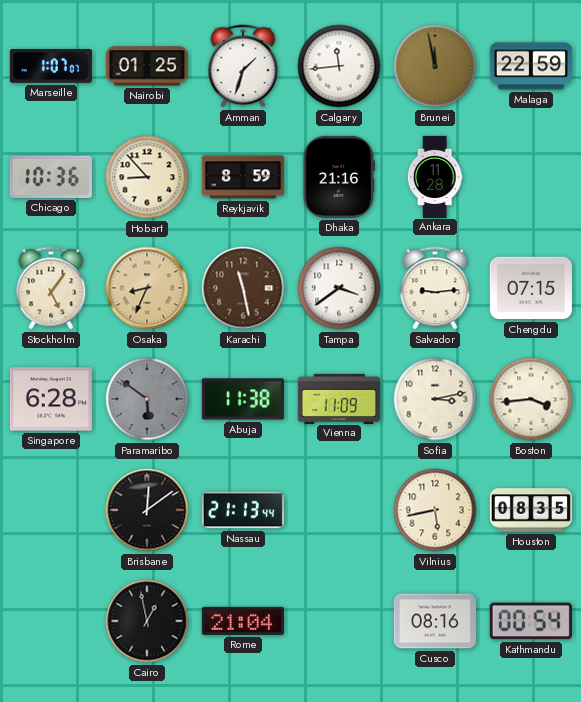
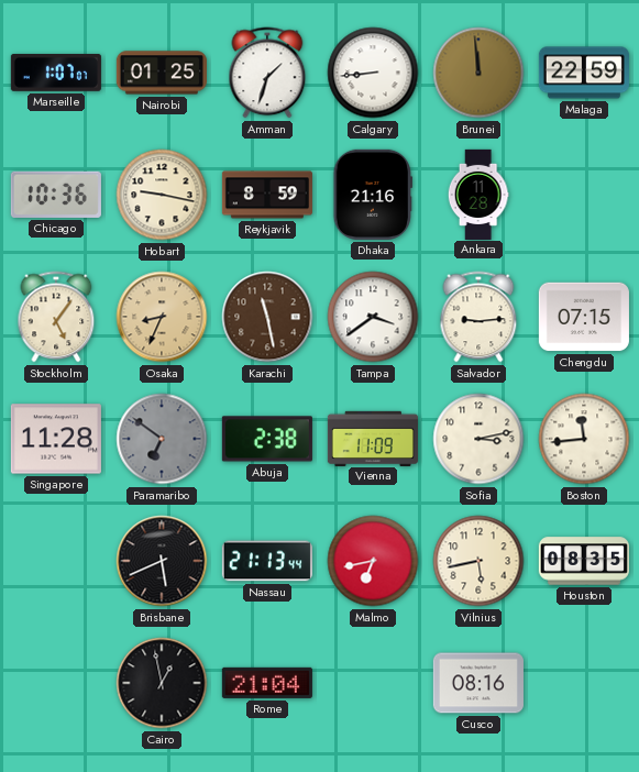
Calgary: 11:44 -> 8:44 (373, 73)
Brunei: 11:58 -> 11:59 (478, 73)
Hobart: 8:53 -> 9:17 (162, 195)
Singapore: 6:28 -> 11:28 (56, 439)
Paramaribo: 5:51 -> 6:51 (162, 439)
Abuja: 11:38 -> 2:38 (267, 439)
Boston: 3:44 -> 11:44 (584, 439)
Brisbane: 12:09 -> 5:41 (162, 561)
Malmo: none -> 6:43 (373, 561)
Kathmandu: 00:54 -> none (531, 621)
